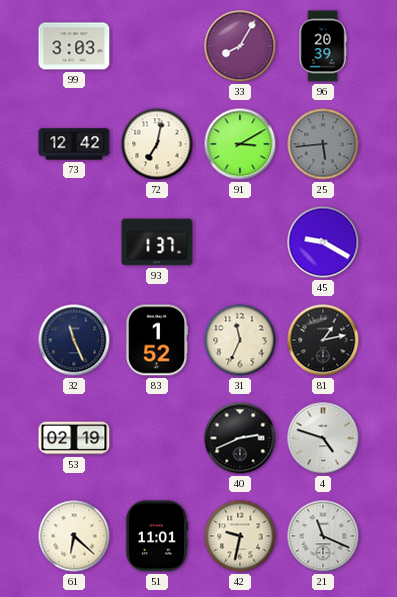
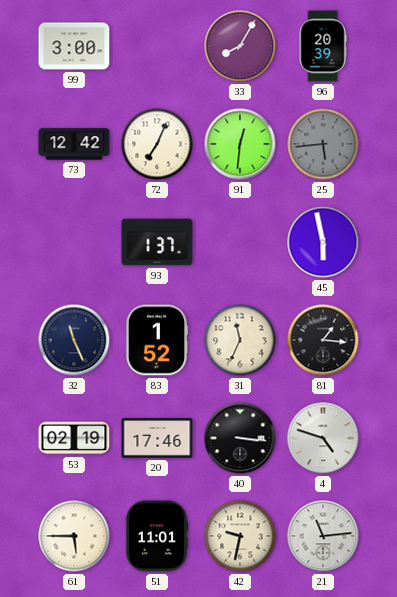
99: 3:03 -> 3:00 (74, 46)
72: 7:02 -> 7:04 (157, 144)
91: 3:10 -> 12:31 (240, 144)
45: 9:20 -> 5:58 (323, 242)
81: 1:13 -> 1:16 (323, 340)
20: none -> 17:46 (157, 438)
40: 2:41 -> 3:16 (240, 438)
61: 6:22 -> 5:45 (74, 536)
21: 11:19 -> 11:14 (323, 536)
